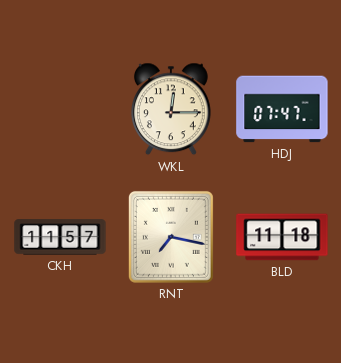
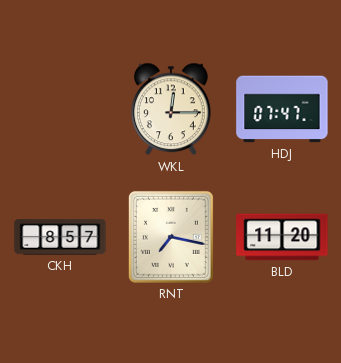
CKH: 11:57 -> 8:57 (60, 237)
BLD: 11:18 -> 11:20 (282, 237)
